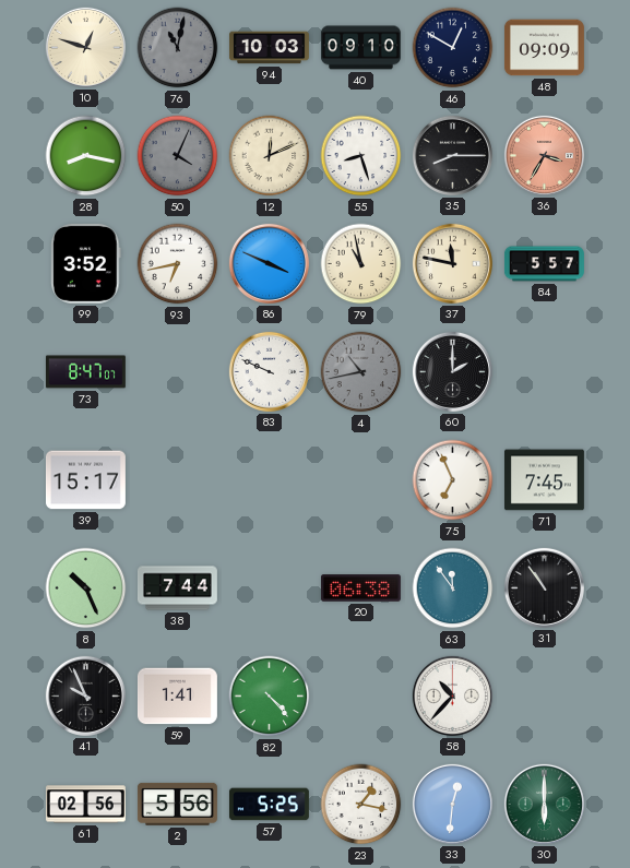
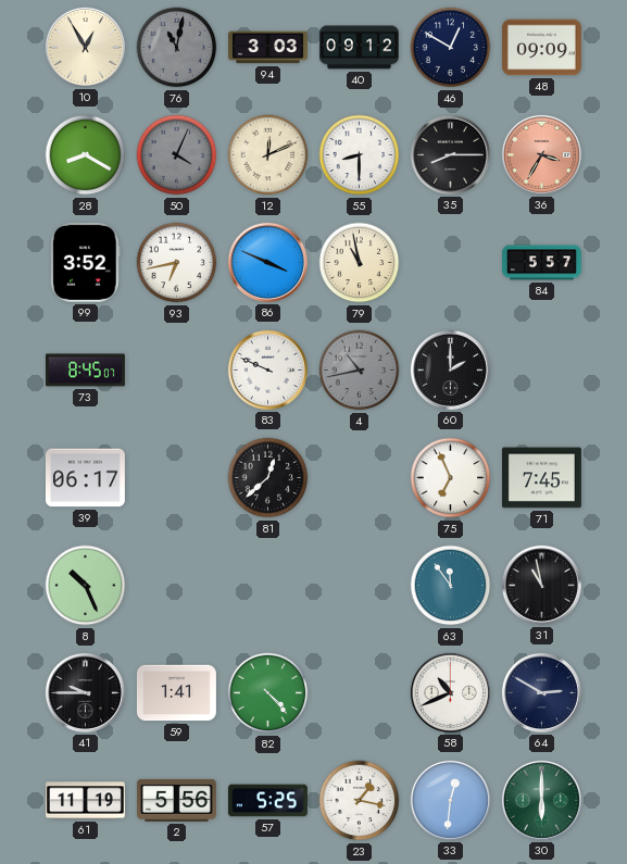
10: 12:48 -> 12:55 (85, 47)
94: 10:03 -> 3:03 (267, 48)
40: 09:10 -> 09:12 (359, 48)
28: 8:17 -> 8:20 (86, 155)
55: 8:27 -> 8:30 (360, 155)
37: 11:47 -> none (452, 263)
73: 8:47 -> 8:45 (85, 371)
39: 15:17 -> 06:17 (85, 478)
81: none -> 12:38 (268, 478)
38: 7:44 -> none (177, 588)
20: 06:38 -> none (360, 588)
31: 10:54 -> 10:58 (541, 585)
41: 9:56 -> 9:45 (85, 692)
58: 10:37 -> 10:41 (450, 692)
64: none -> 2:50 (541, 692)
61: 02:56 -> 11:19 (85, 801)
